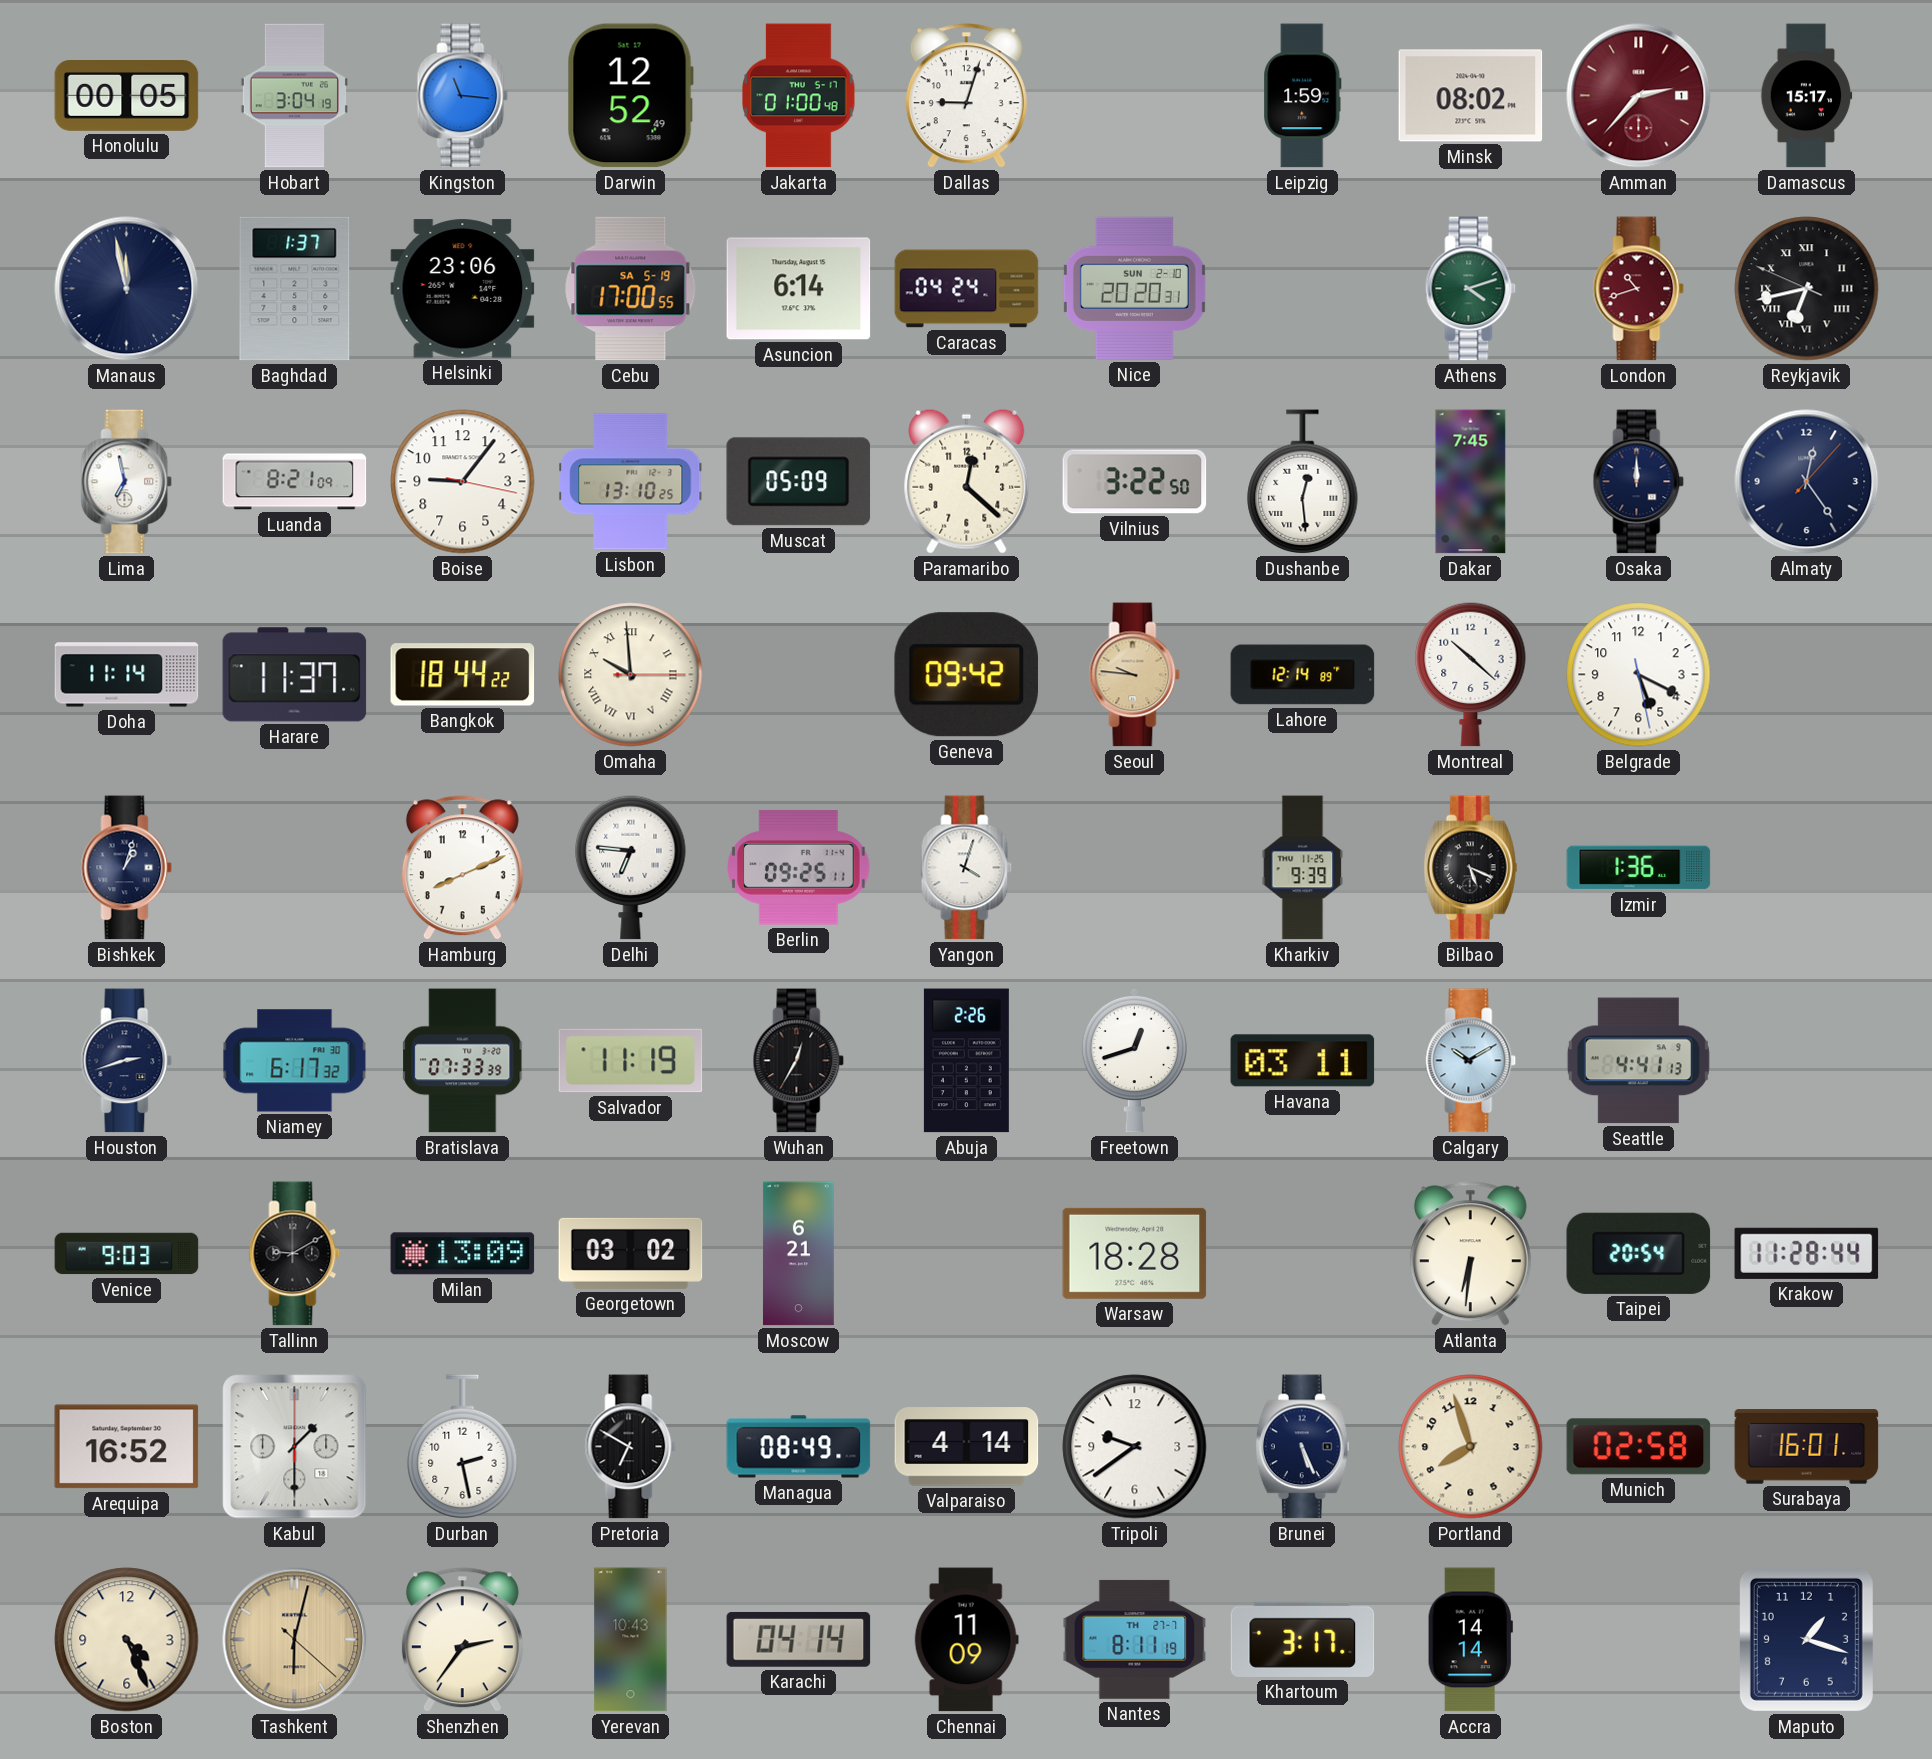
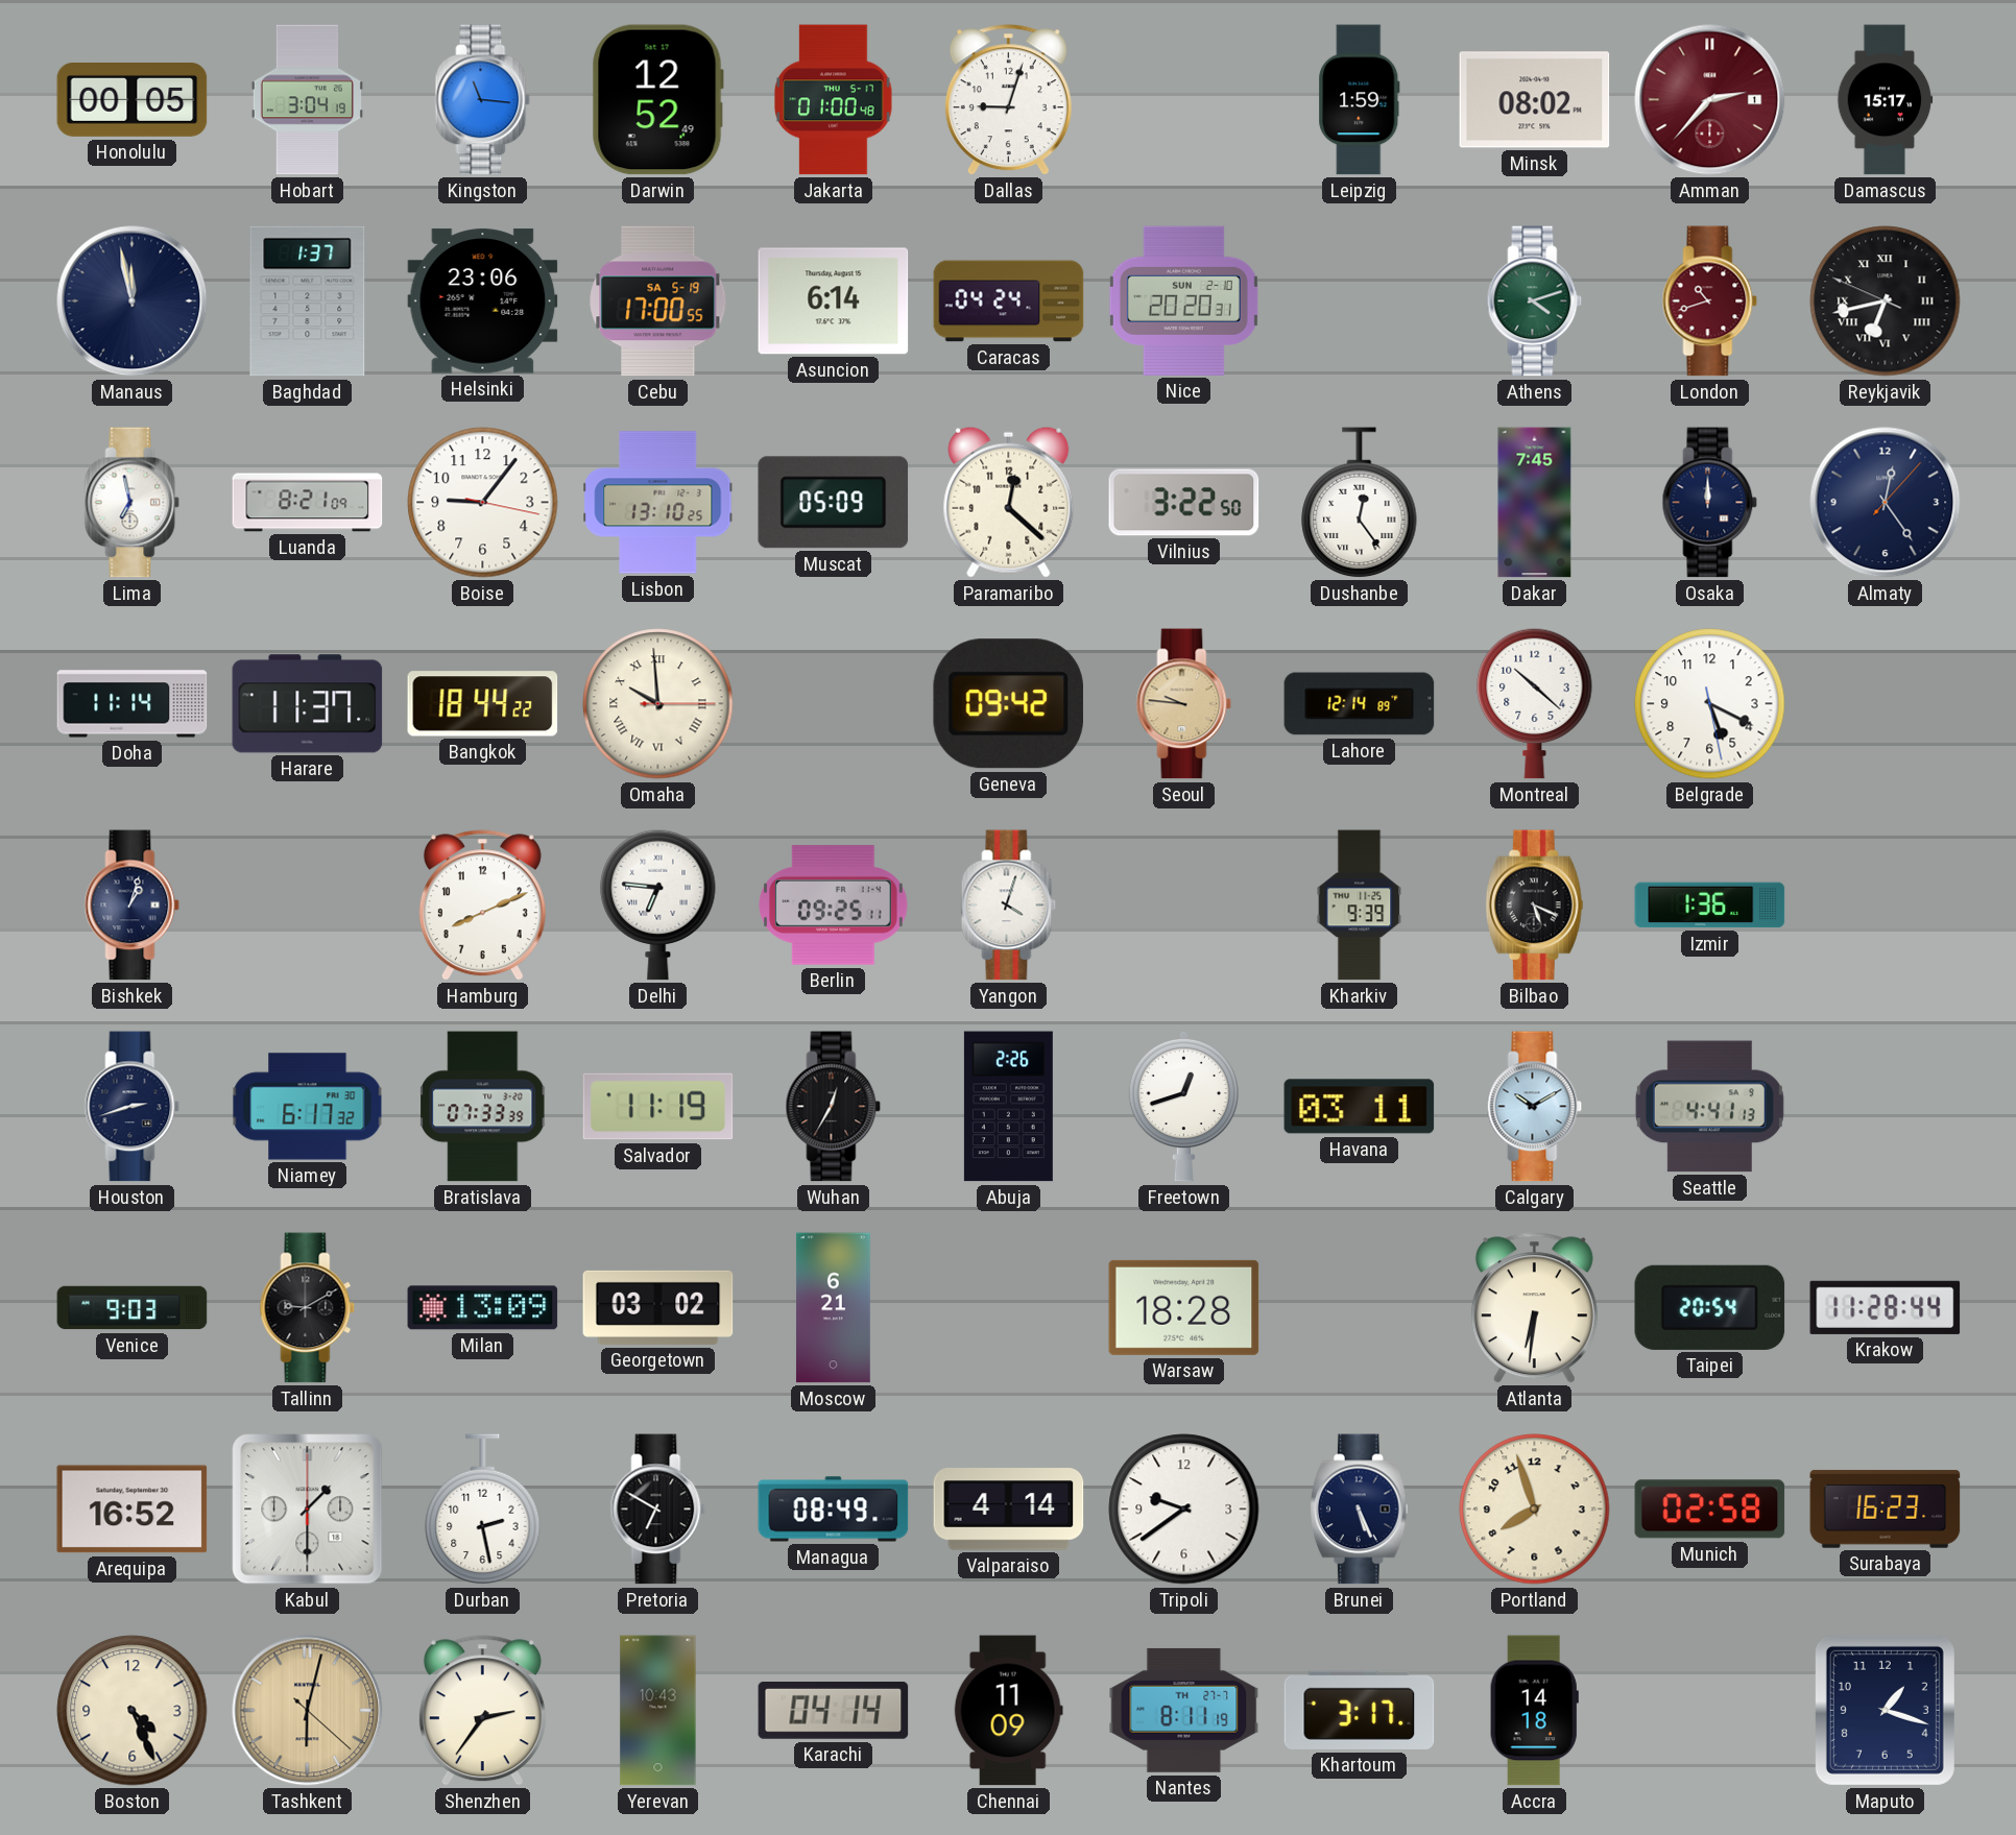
Dushanbe: 12:29 -> 12:24 (1360, 503)
Surabaya: 16:01 -> 16:23 (1886, 1510)
Accra: 14:14 -> 14:18 (1534, 1711)
